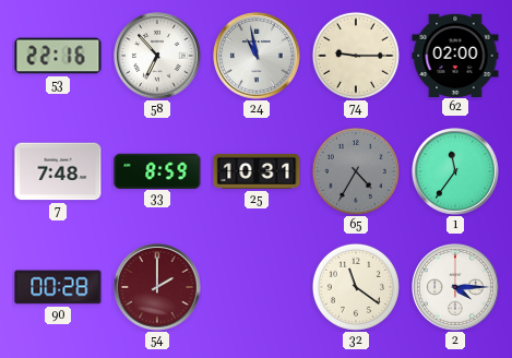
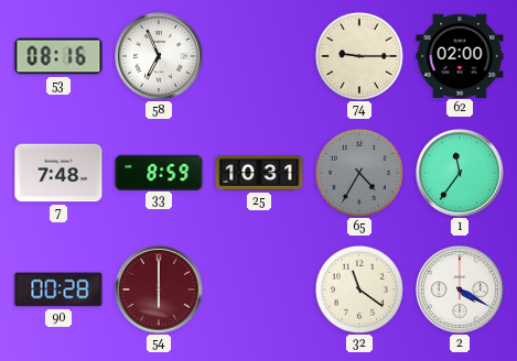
53: 22:16 -> 08:16 (58, 56)
58: 6:53 -> 6:56 (159, 56)
24: 10:58 -> none (257, 56)
54: 2:00 -> 6:00 (159, 289)
2: 4:15 -> 4:20 (460, 289)
